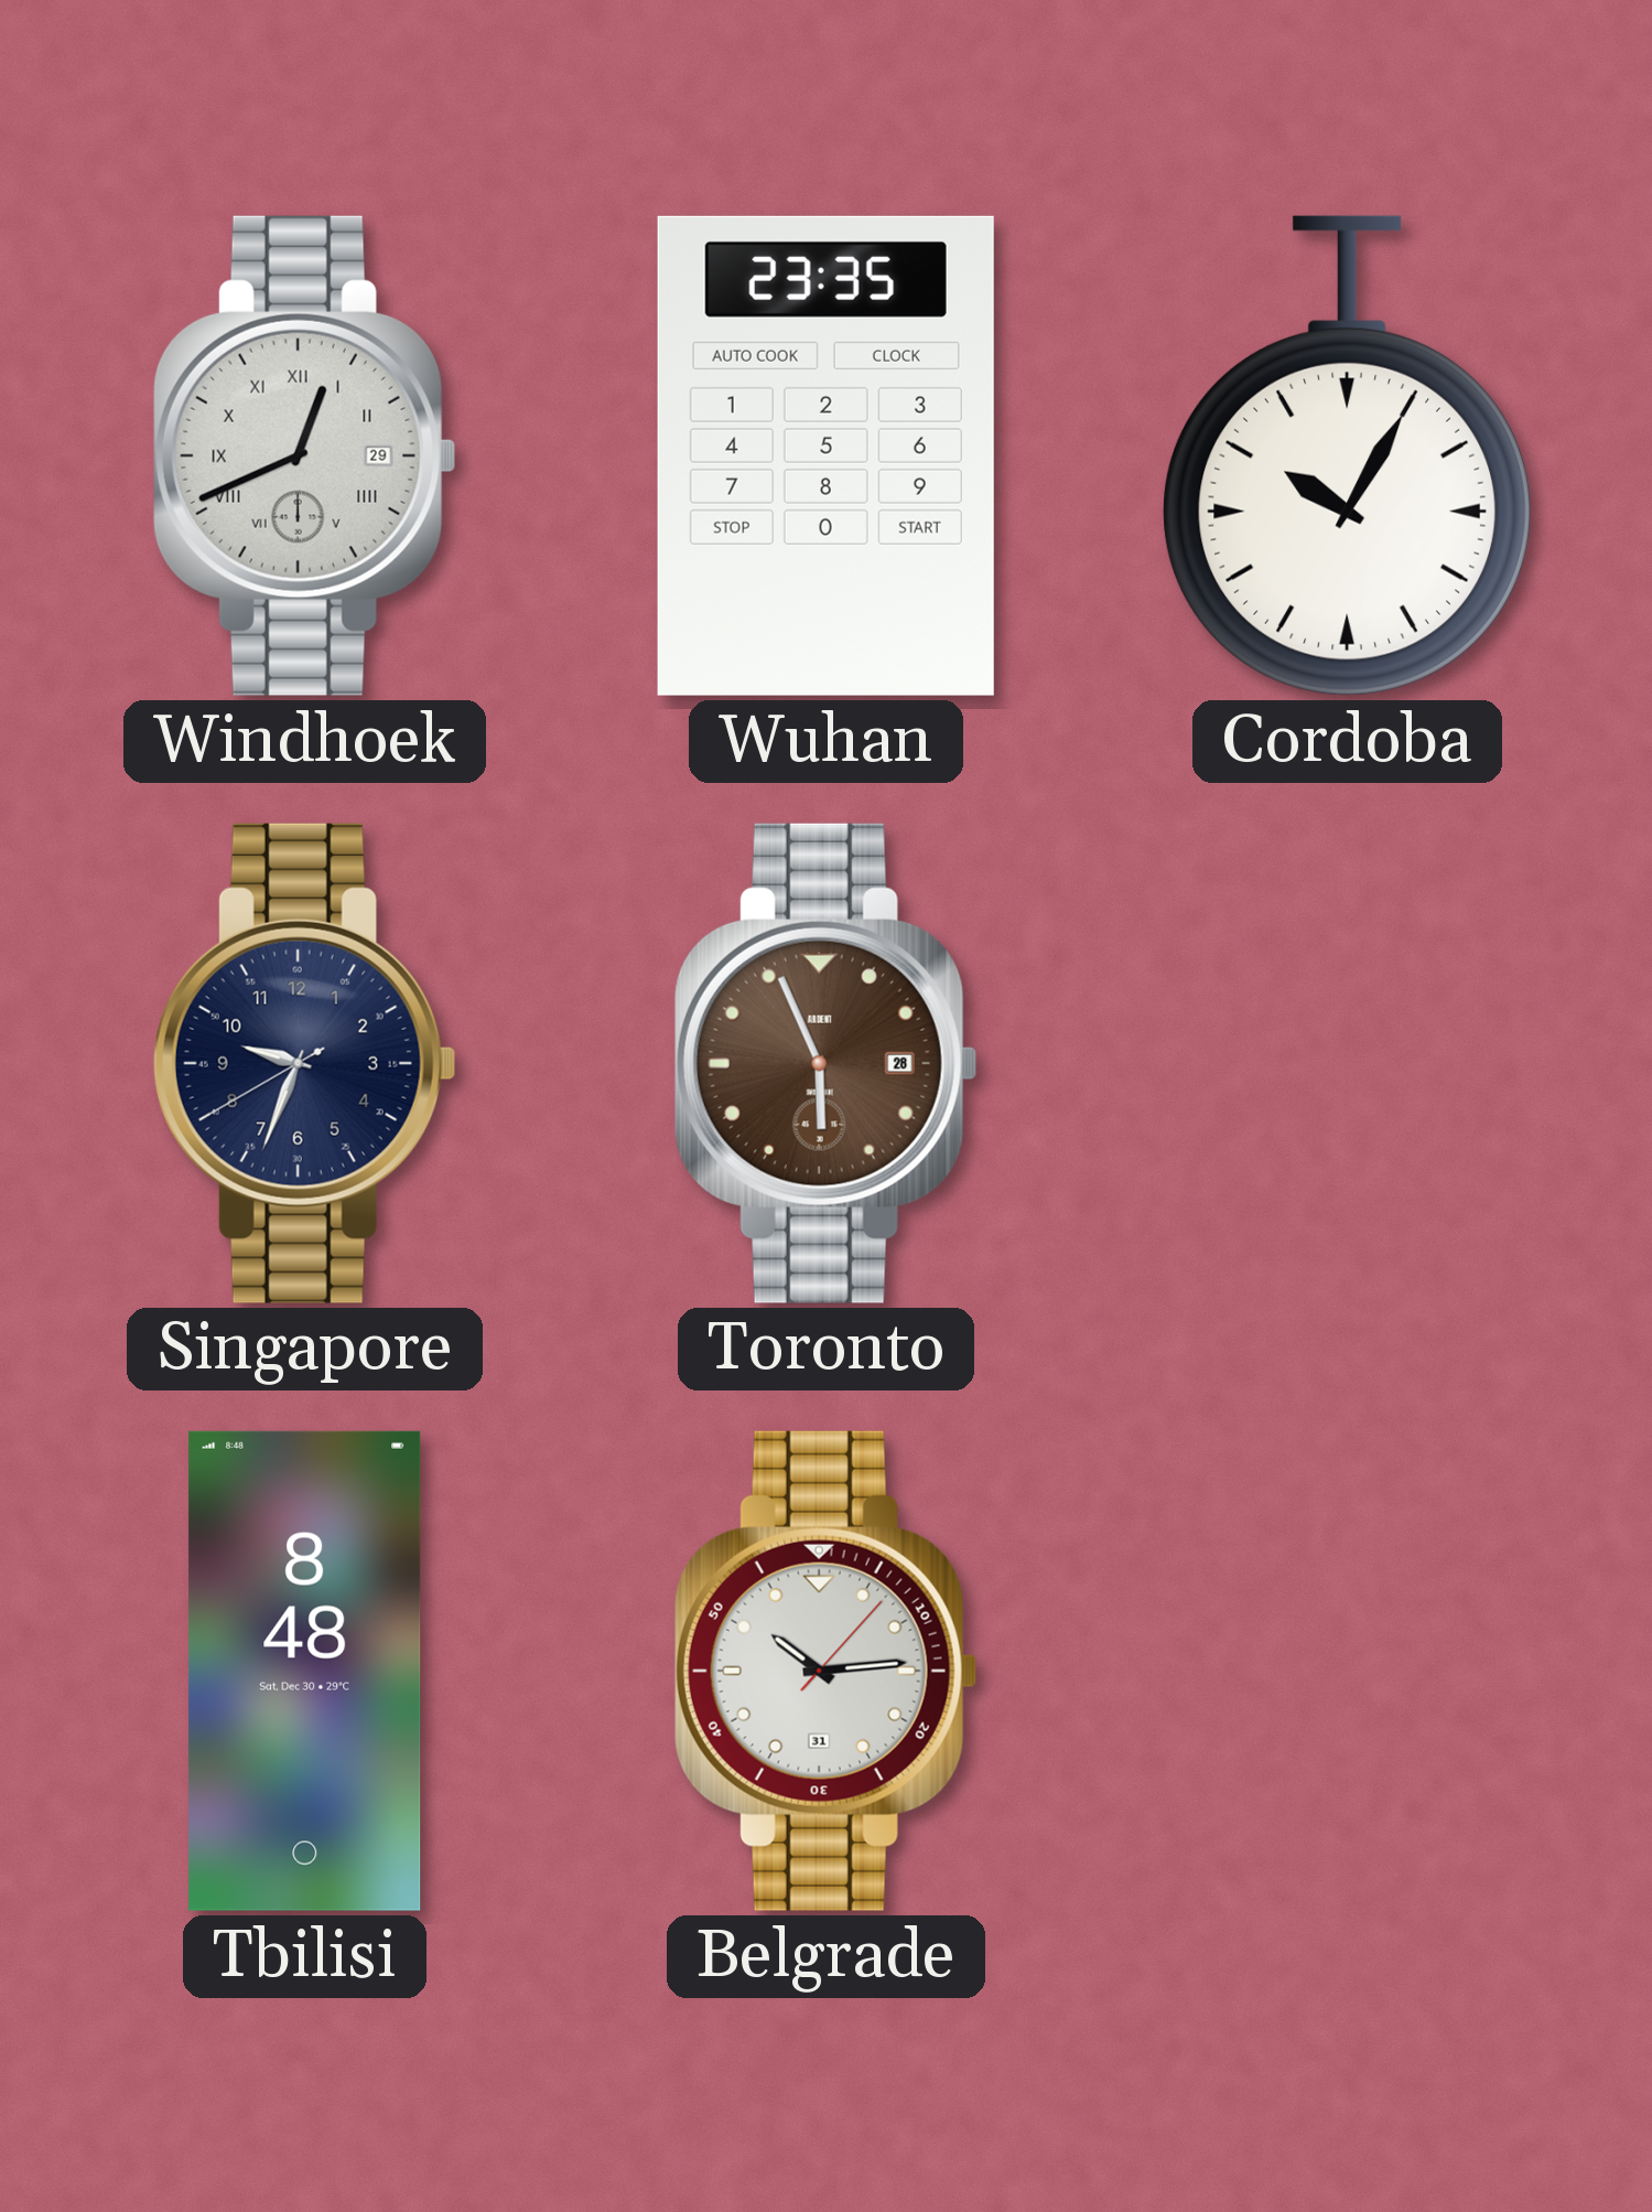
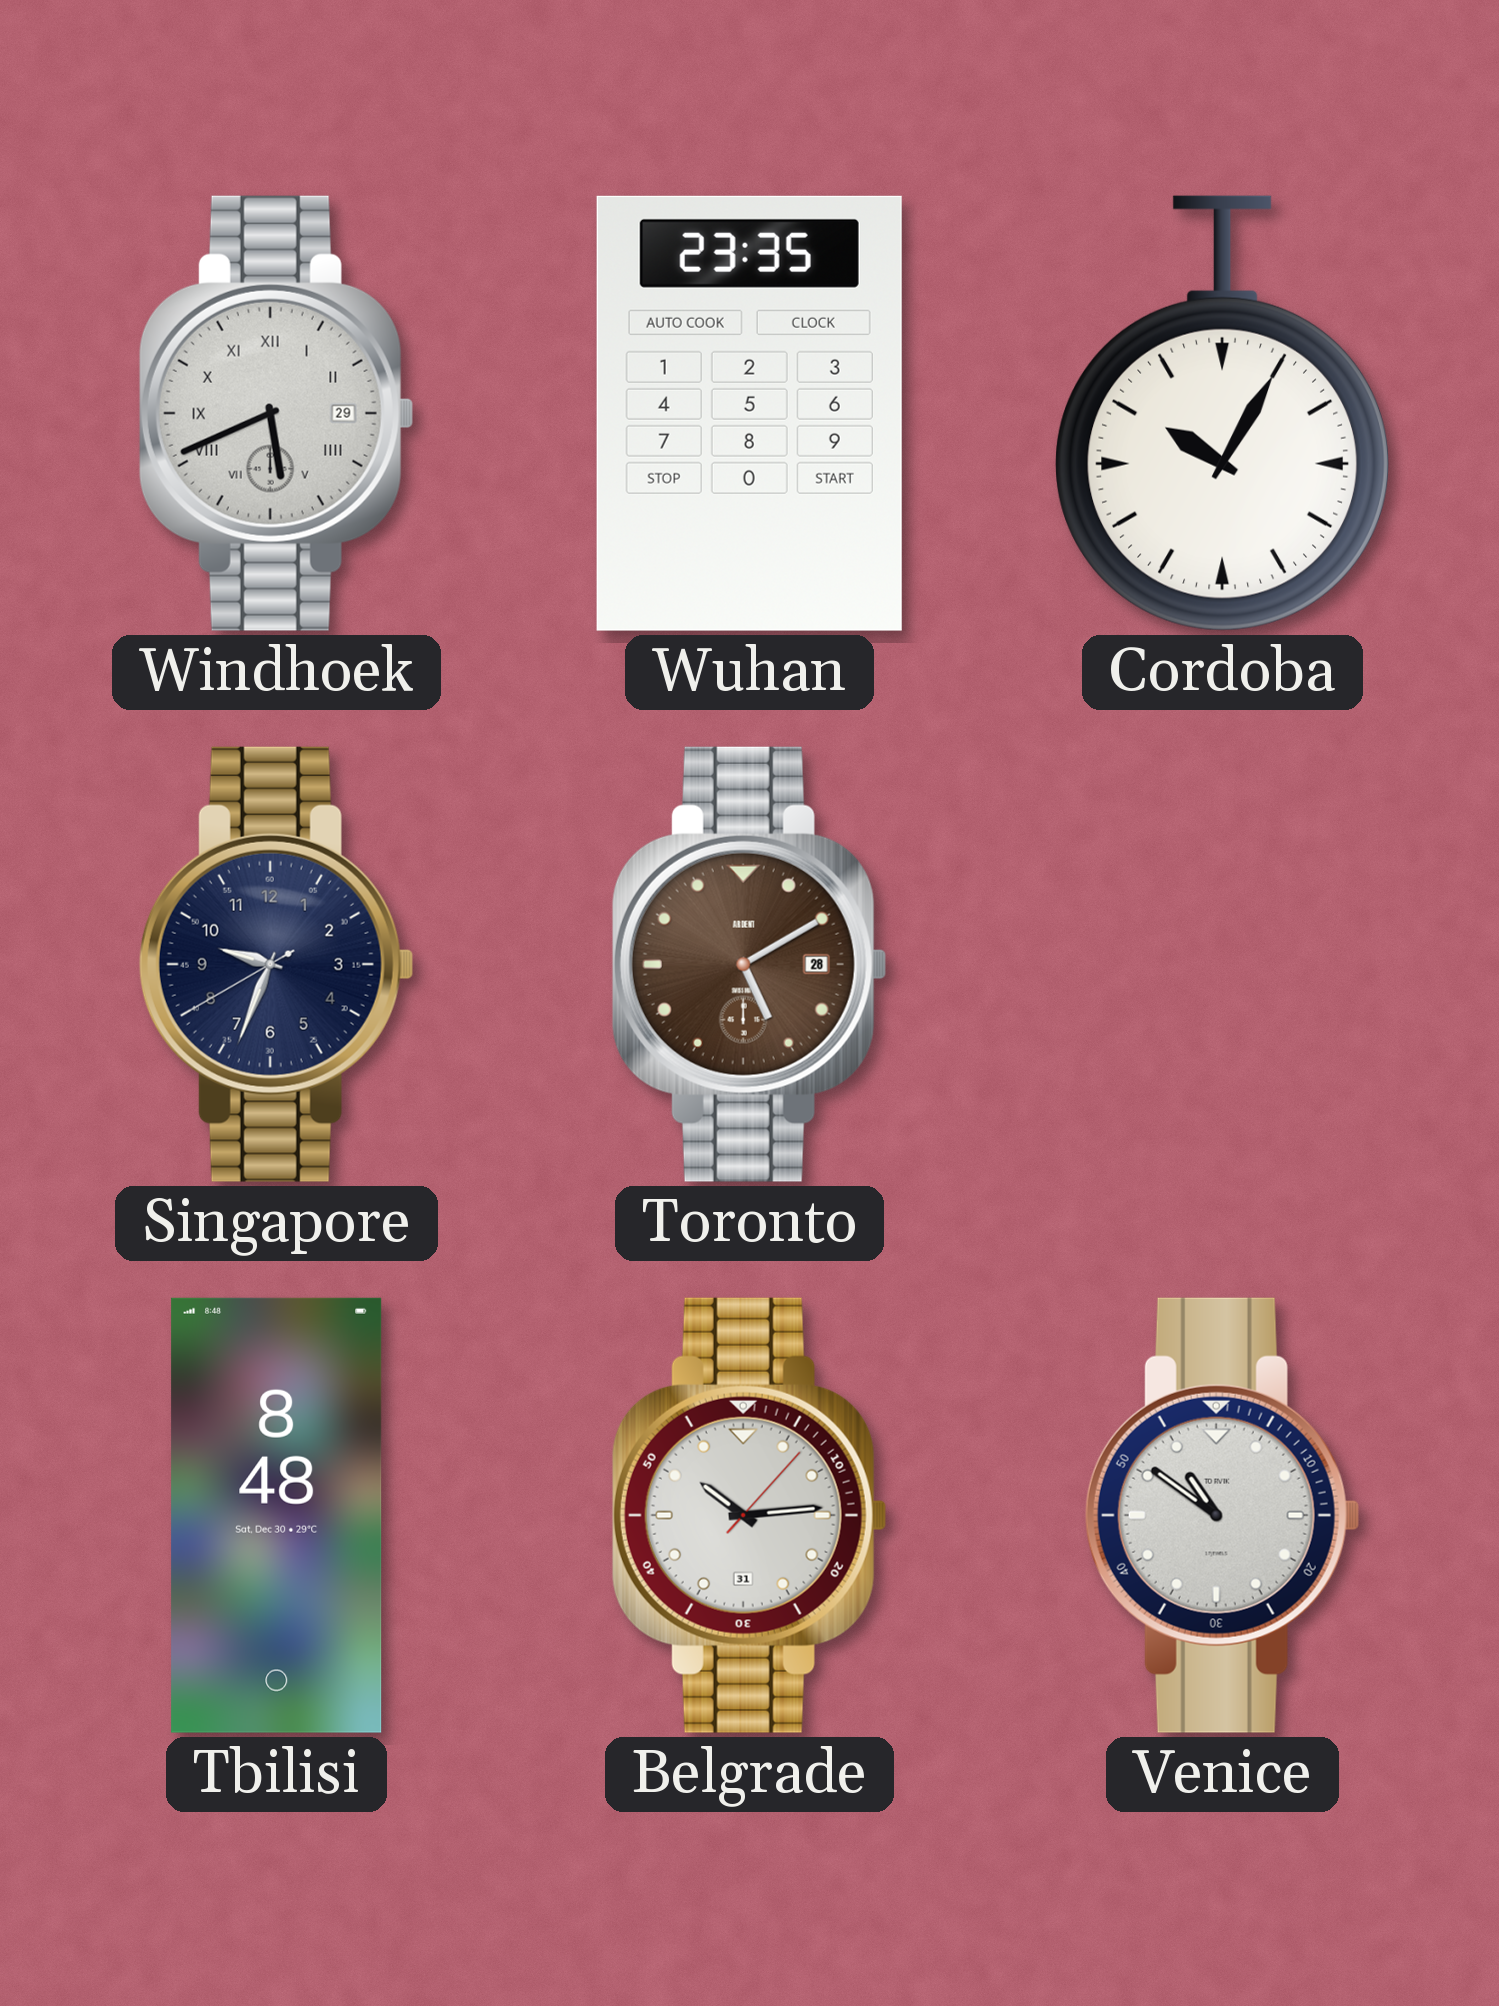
Windhoek: 12:41 -> 5:41 (276, 413)
Toronto: 5:56 -> 5:10 (749, 964)
Venice: none -> 10:51 (1222, 1515)
